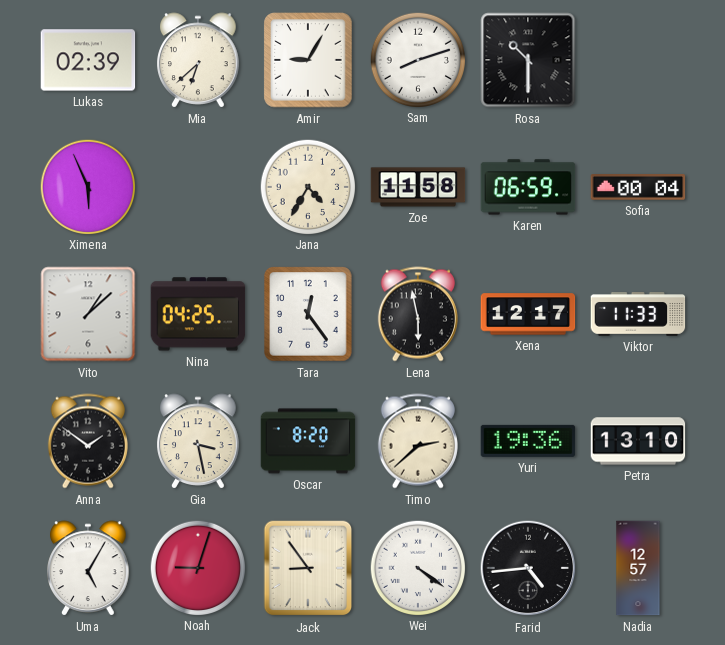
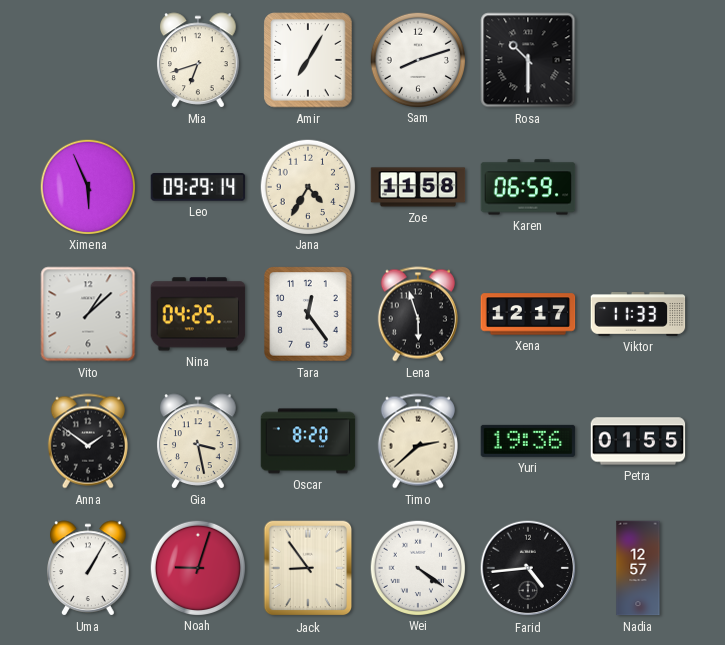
Lukas: 02:39 -> none (88, 60)
Mia: 6:38 -> 6:42 (198, 60)
Amir: 9:05 -> 7:05 (308, 60)
Leo: none -> 09:29 (198, 187)
Sofia: 00:04 -> none (638, 188)
Lena: 5:58 -> 5:57 (418, 314)
Petra: 13:10 -> 01:55 (638, 441)
Uma: 5:05 -> 1:05 (88, 568)
